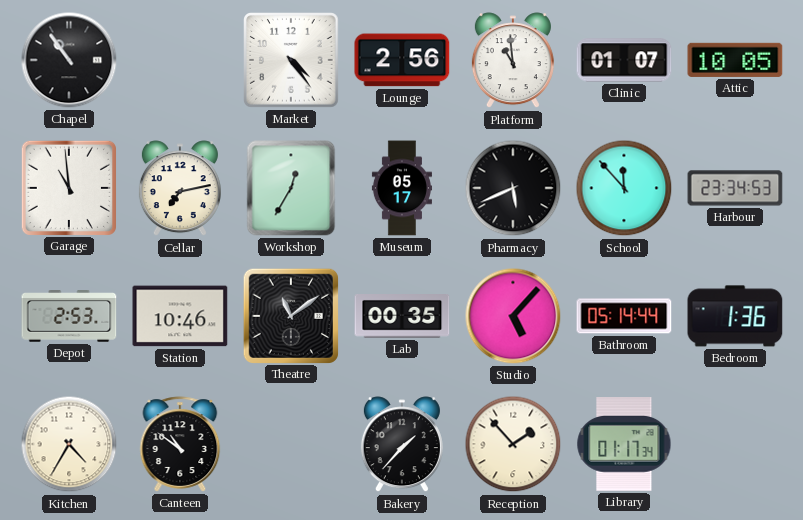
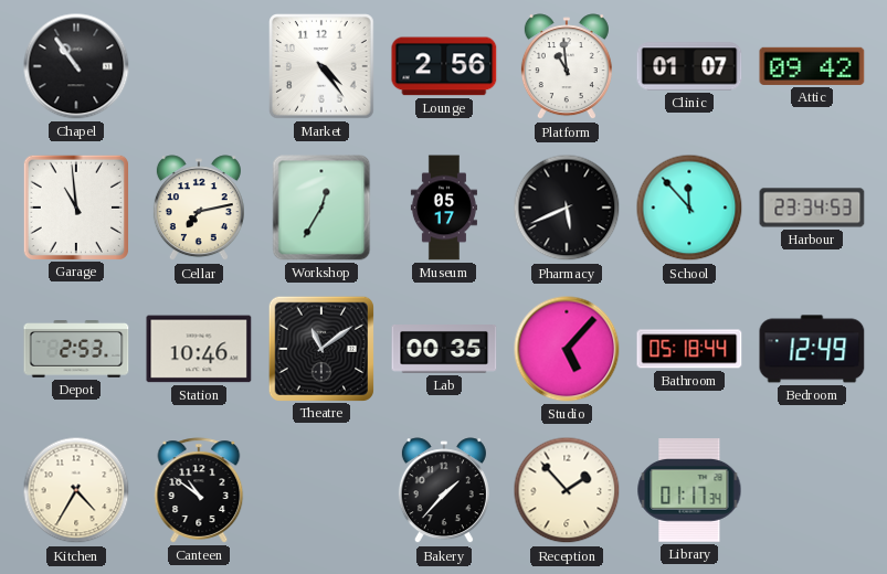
Attic: 10:05 -> 09:42 (812, 66)
Bathroom: 05:14 -> 05:18 (689, 349)
Bedroom: 1:36 -> 12:49 (812, 349)
